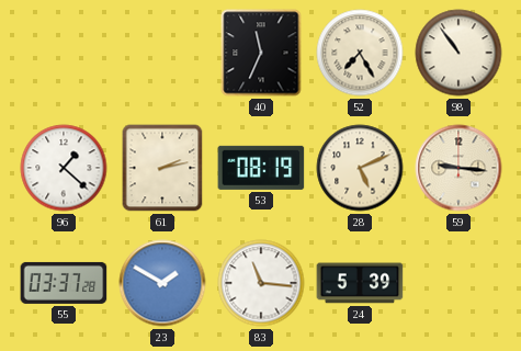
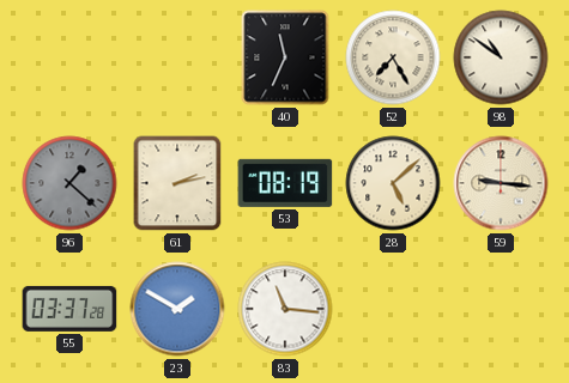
98: 10:54 -> 10:51 (501, 57)
96 dial: white -> grey (69, 183)
28: 5:11 -> 5:08 (393, 183)
24: 5:39 -> none (360, 283)
